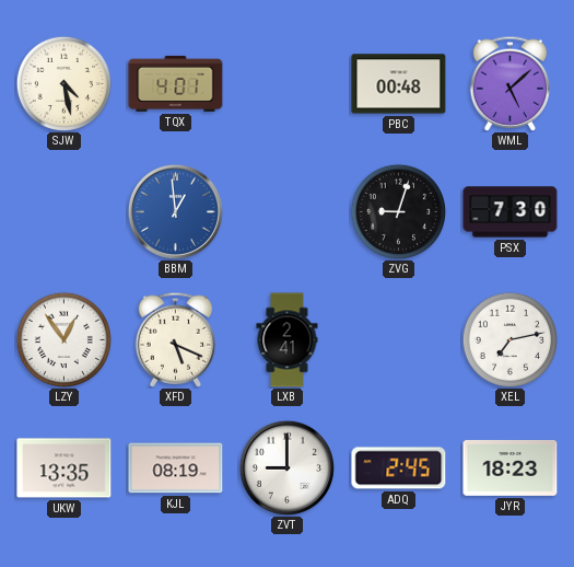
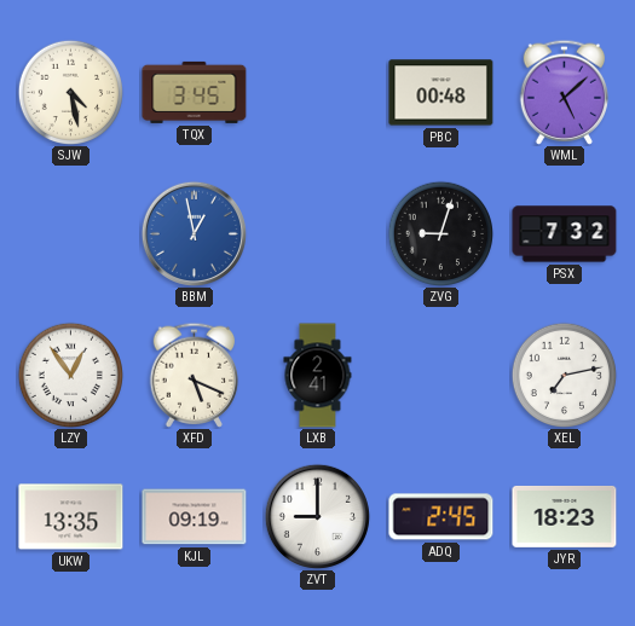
TQX: 4:01 -> 3:45 (195, 92)
BBM: 12:59 -> 12:58 (194, 233)
PSX: 7:30 -> 7:32 (565, 234)
KJL: 08:19 -> 09:19 (195, 517)
